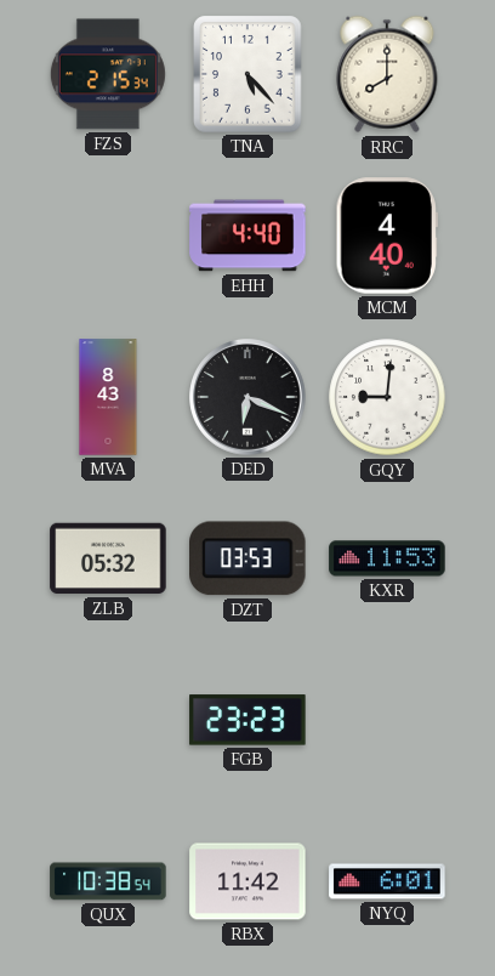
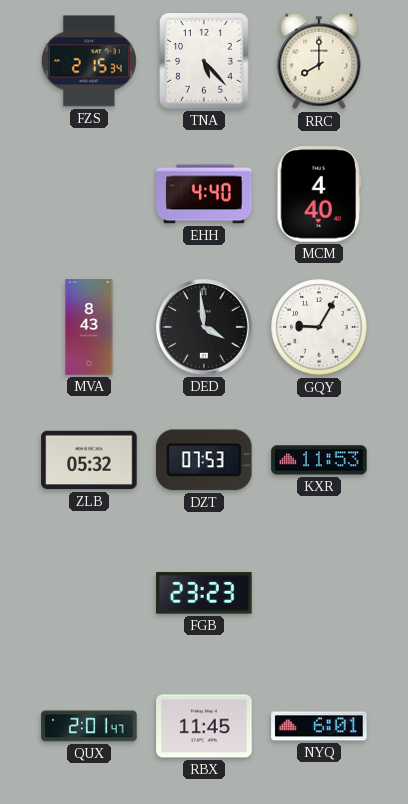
DED: 6:19 -> 3:59 (204, 327)
GQY: 9:01 -> 9:05 (319, 327)
DZT: 03:53 -> 07:53 (205, 460)
QUX: 10:38 -> 2:01 (89, 726)
RBX: 11:42 -> 11:45 (204, 726)
